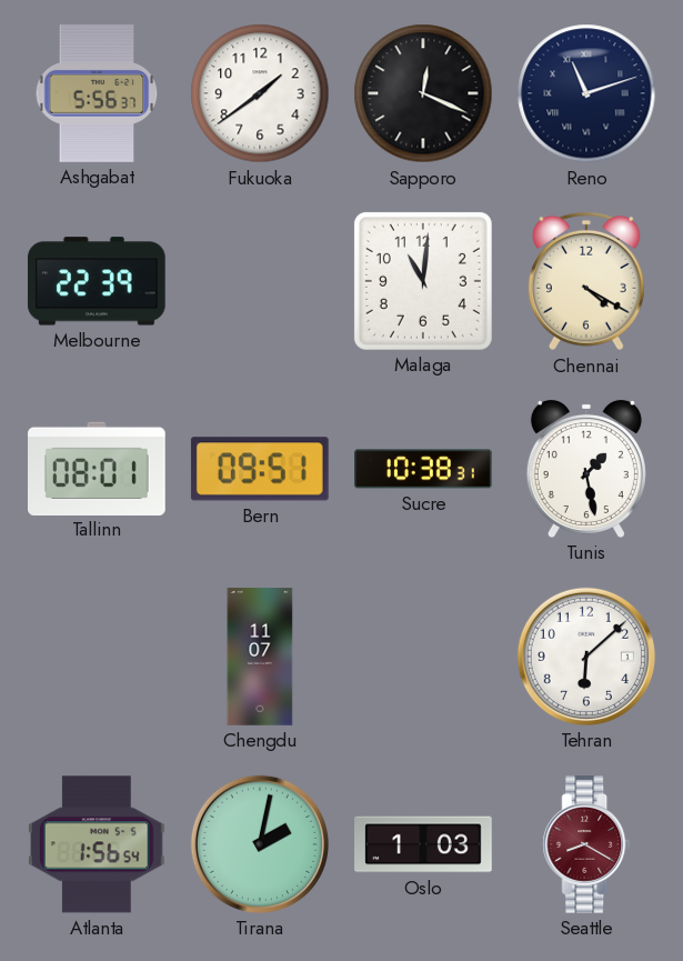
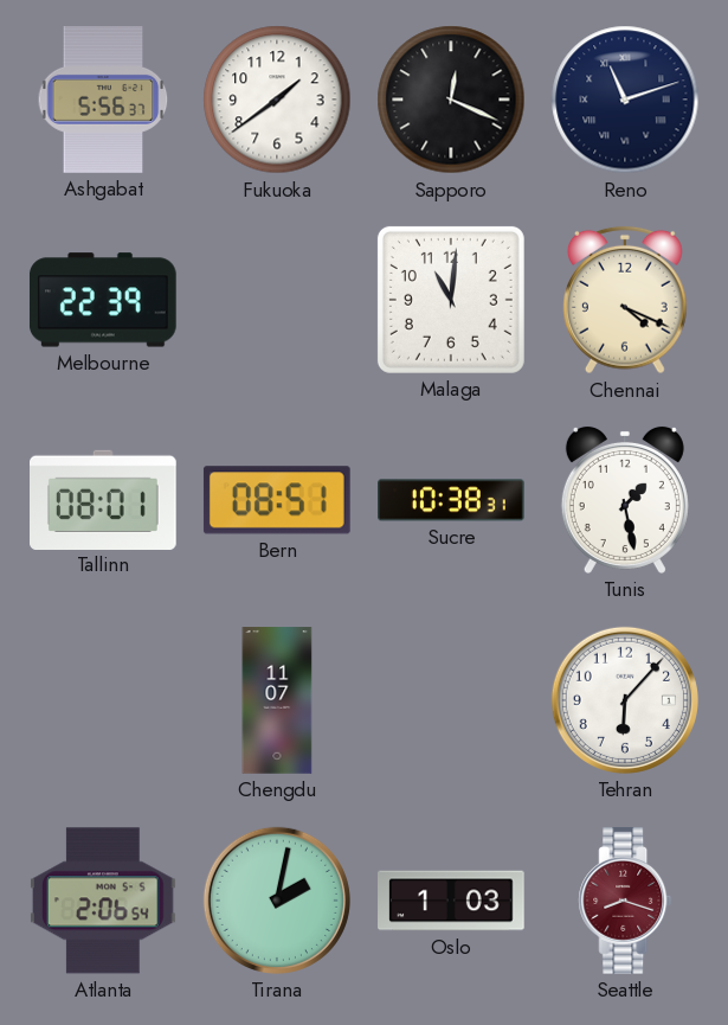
Chennai: 4:20 -> 4:19 (626, 300)
Bern: 09:51 -> 08:51 (277, 500)
Tehran: 6:08 -> 6:07 (625, 700)
Atlanta: 1:56 -> 2:06 (103, 901)
Seattle: 8:20 -> 8:18 (625, 901)
